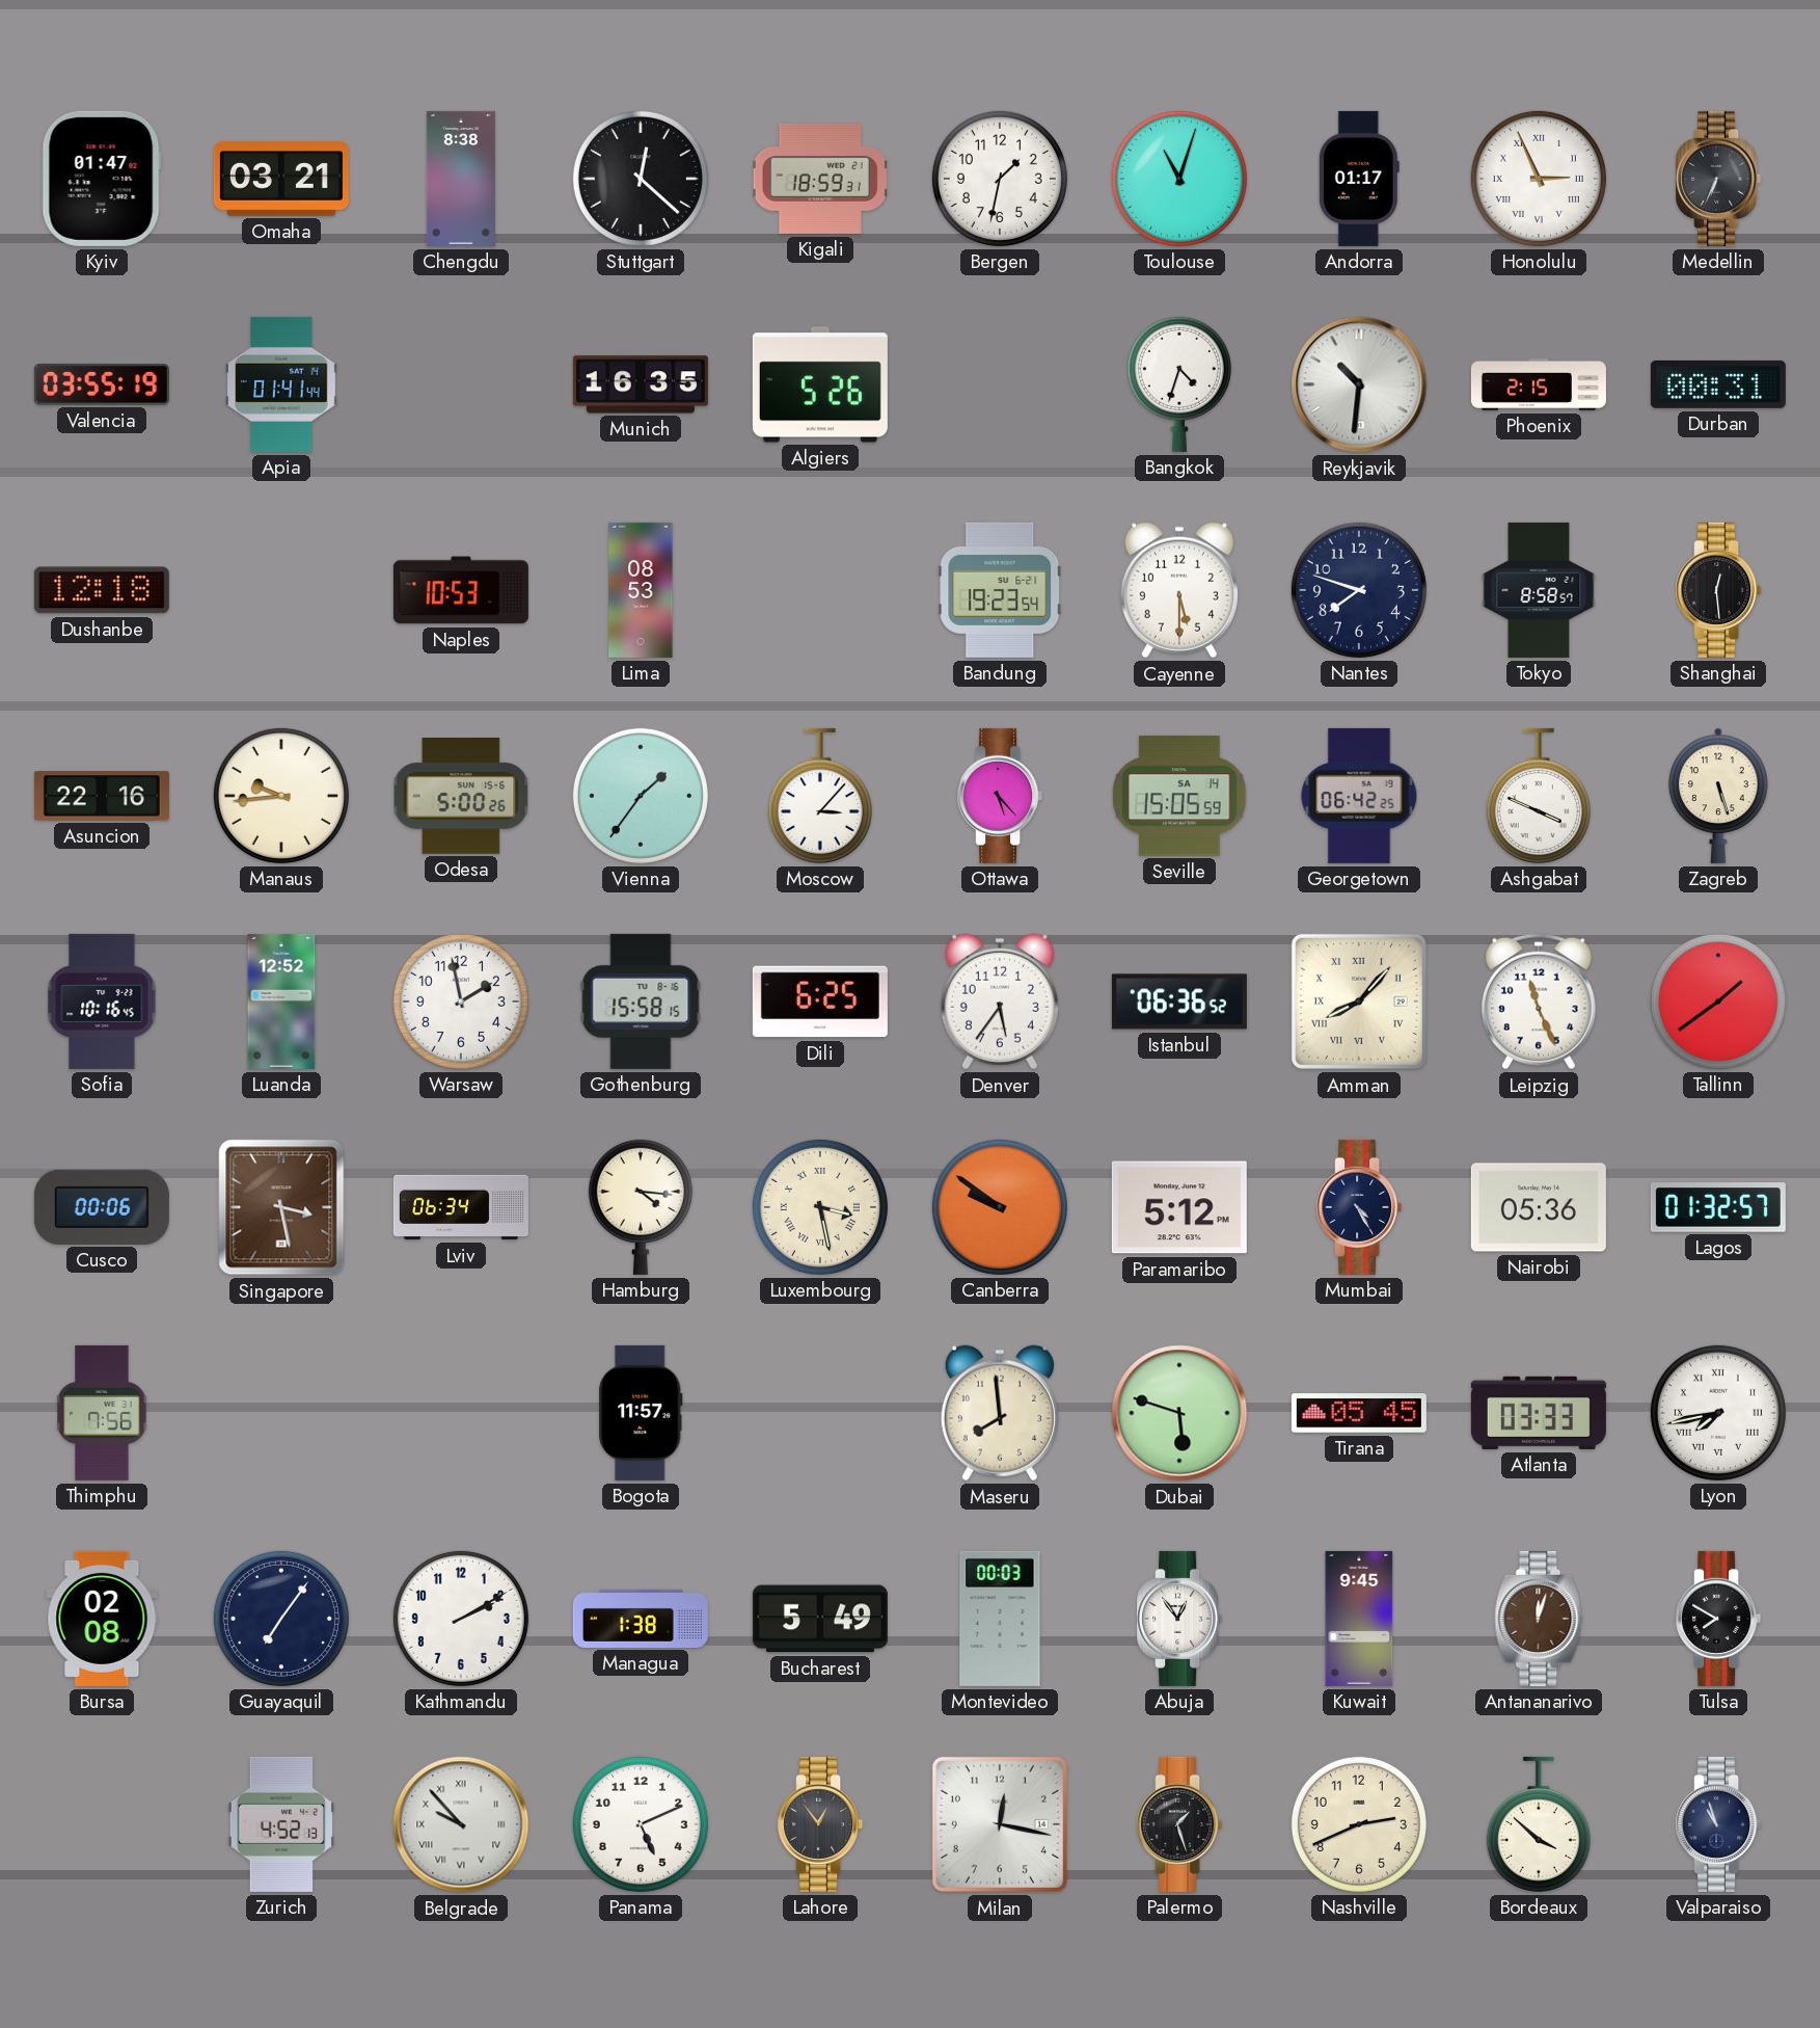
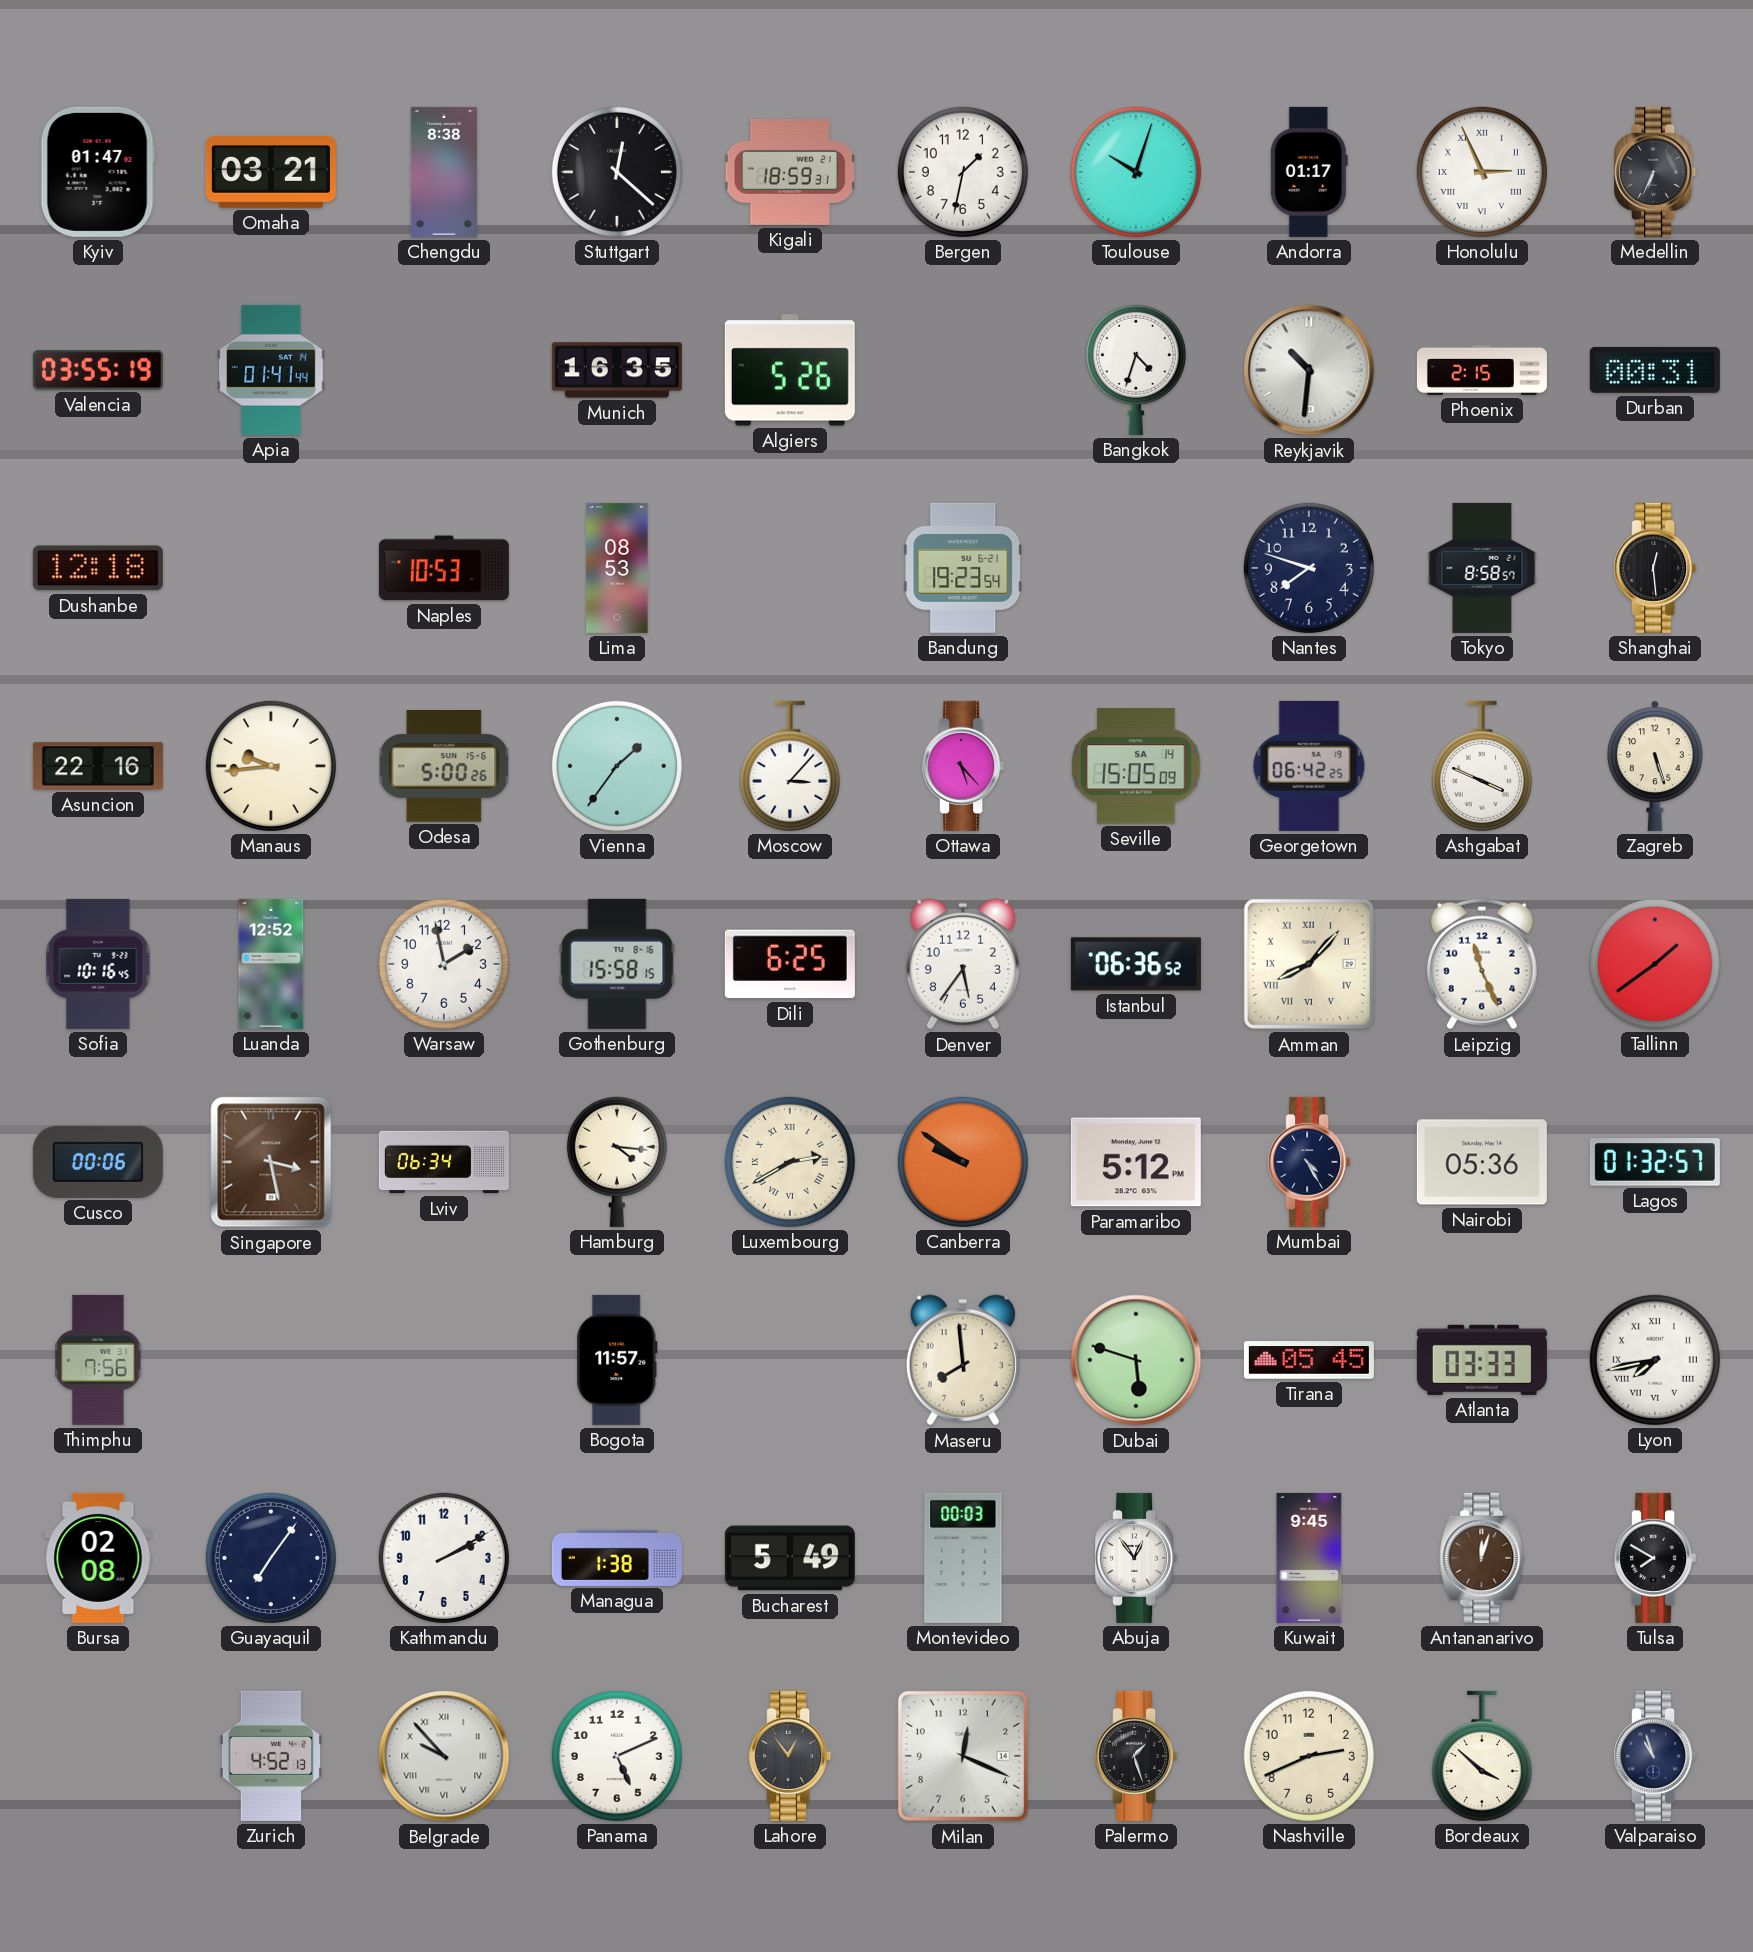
Toulouse: 11:03 -> 10:03 (1136, 172)
Cayenne: 5:30 -> none (1179, 590)
Seville: 15:05:59 -> 15:05:09 (1136, 766)
Luxembourg: 3:28 -> 2:40 (790, 1162)
Milan: 12:17 -> 12:19 (963, 1756)
